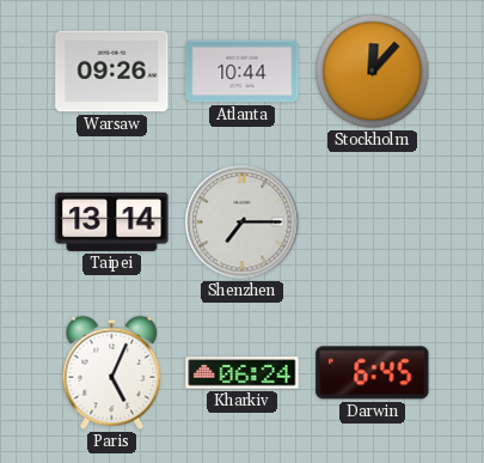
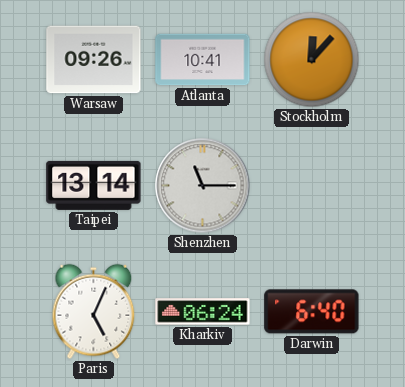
Atlanta: 10:44 -> 10:41 (203, 60)
Shenzhen: 7:15 -> 11:15 (203, 186)
Darwin: 6:45 -> 6:40 (312, 312)
